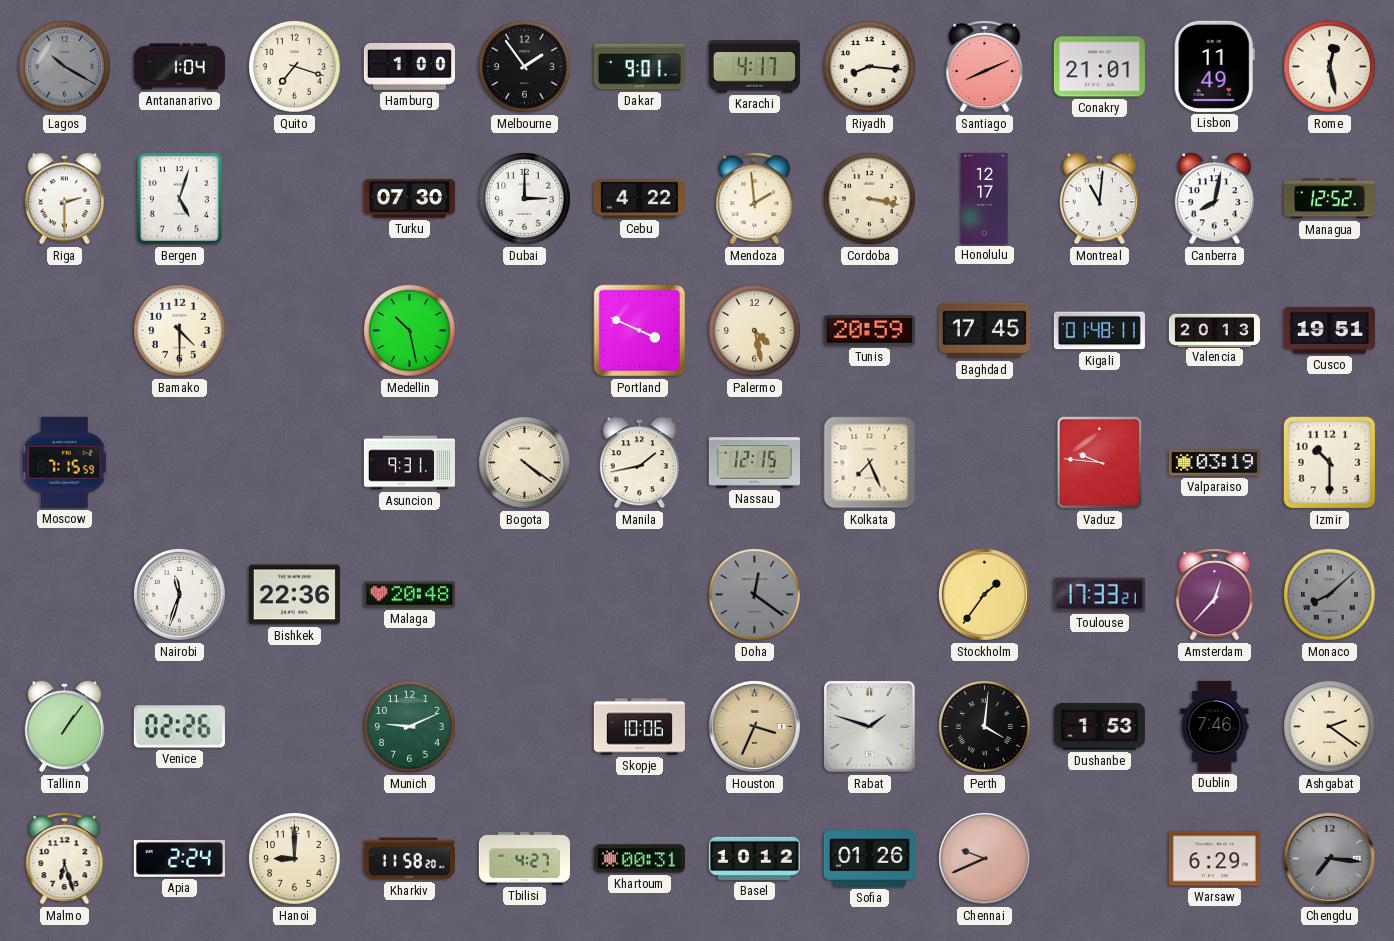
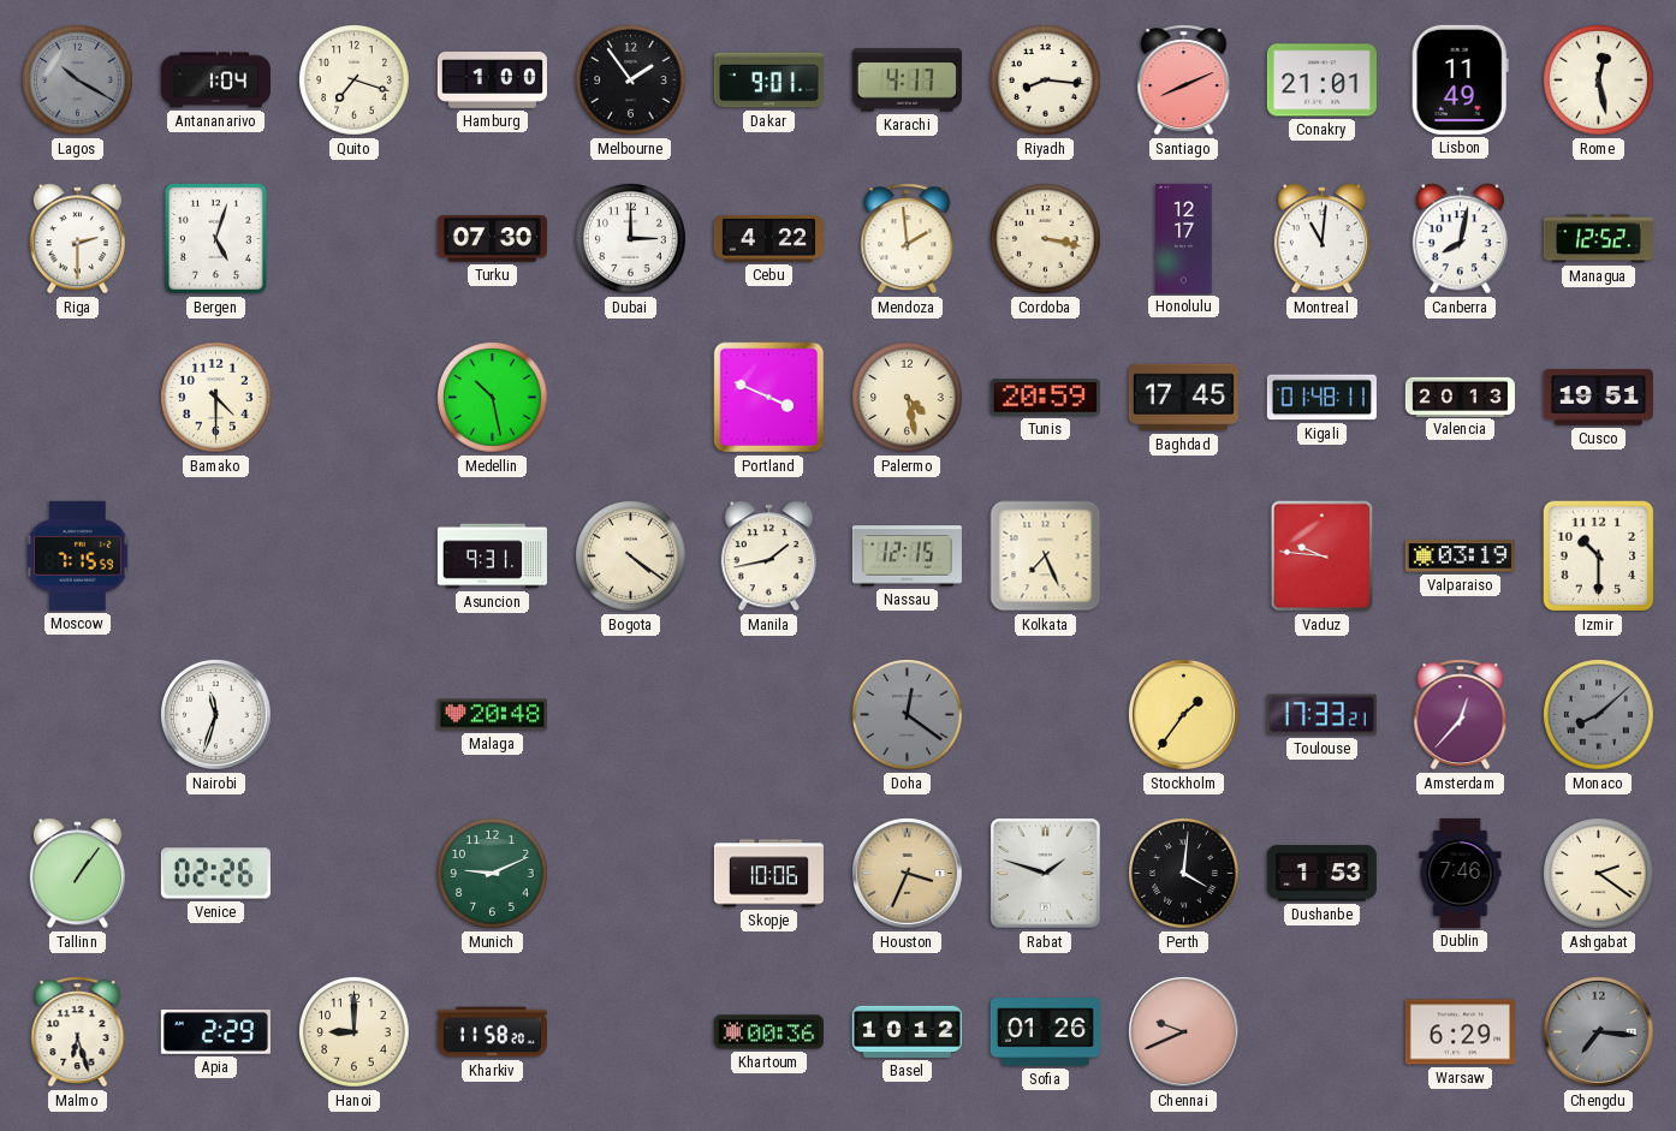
Bishkek: 22:36 -> none (294, 595)
Apia: 2:24 -> 2:29 (215, 1032)
Tbilisi: 4:27 -> none (524, 859)
Khartoum: 00:31 -> 00:36 (768, 1032)
